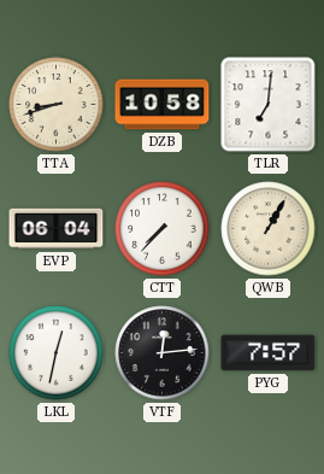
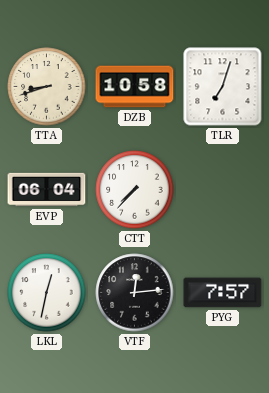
TLR: 7:01 -> 7:03 (223, 87)
QWB: 1:05 -> none (269, 229)
